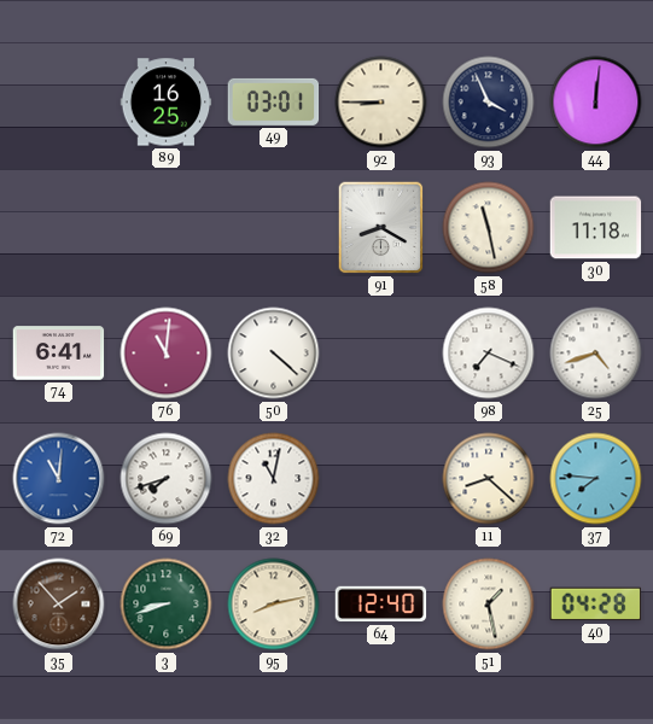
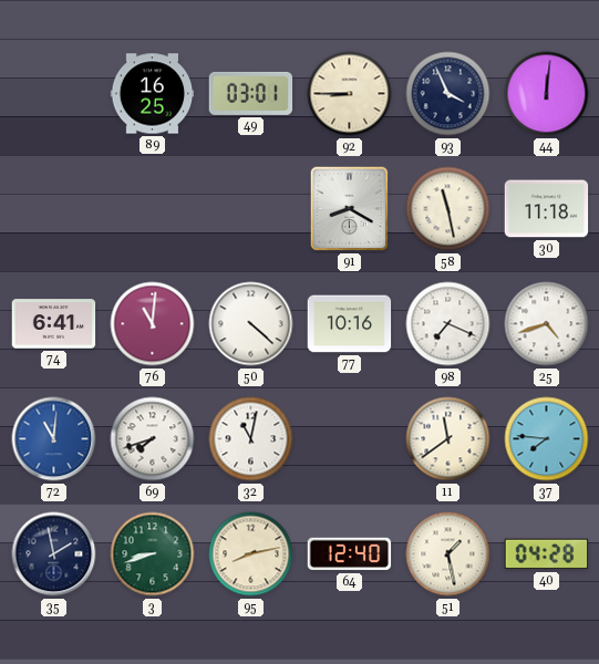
77: none -> 10:16 (350, 324)
11: 8:22 -> 11:39 (448, 439)
35: 1:53 -> 1:58 (54, 554)
35 dial: brown -> navy (54, 554)
